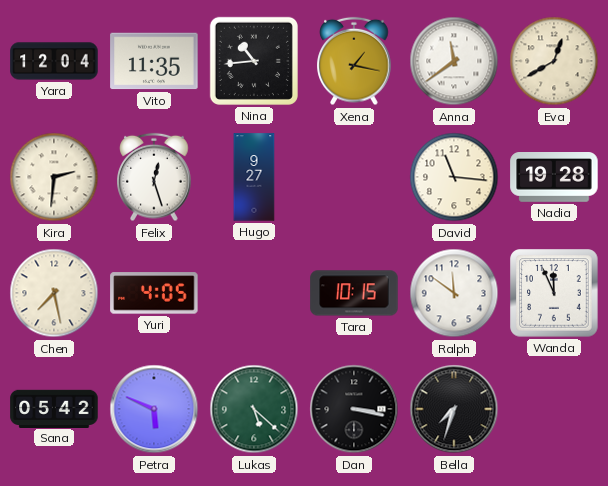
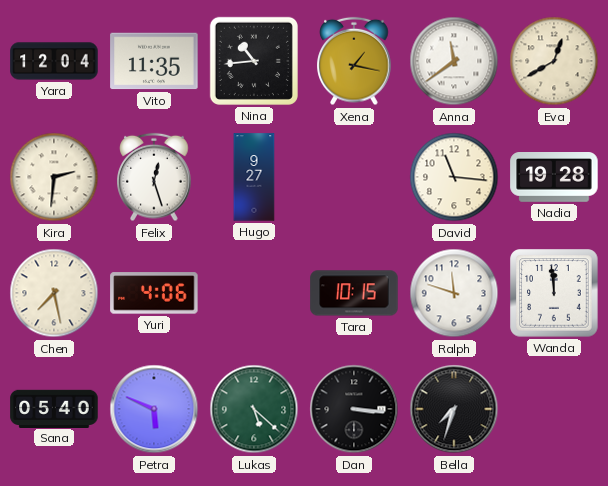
Yuri: 4:05 -> 4:06 (154, 293)
Ralph: 11:51 -> 11:48 (454, 293)
Wanda: 11:56 -> 11:59 (554, 293)
Sana: 05:42 -> 05:40 (54, 408)
Dan: 3:17 -> 3:16 (354, 409)
